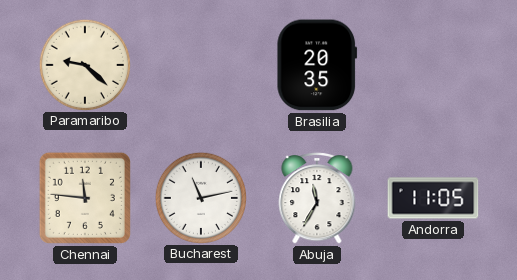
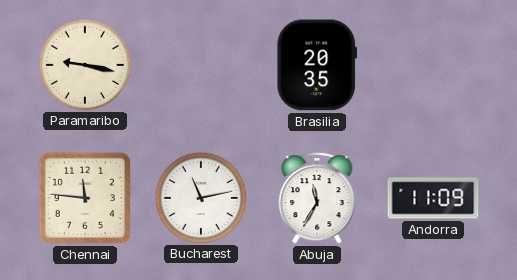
Paramaribo: 9:22 -> 9:17 (84, 64)
Andorra: 11:05 -> 11:09 (433, 198)
